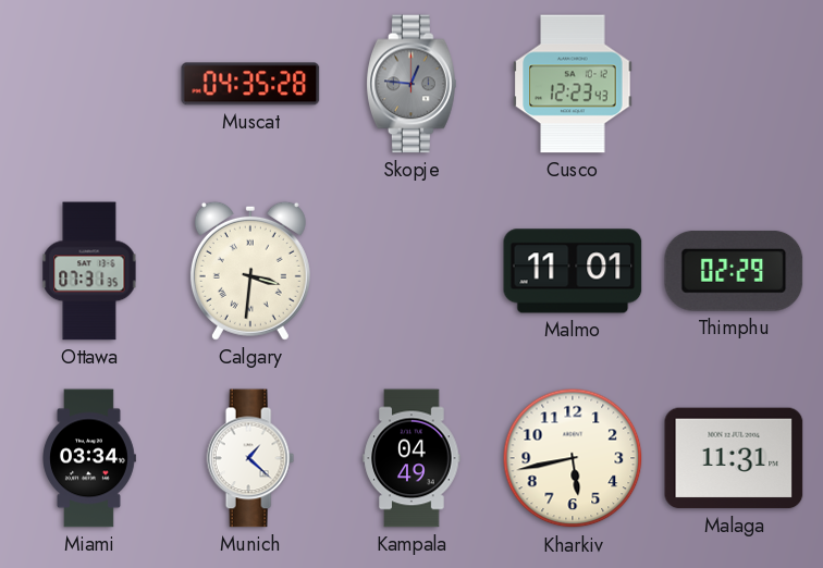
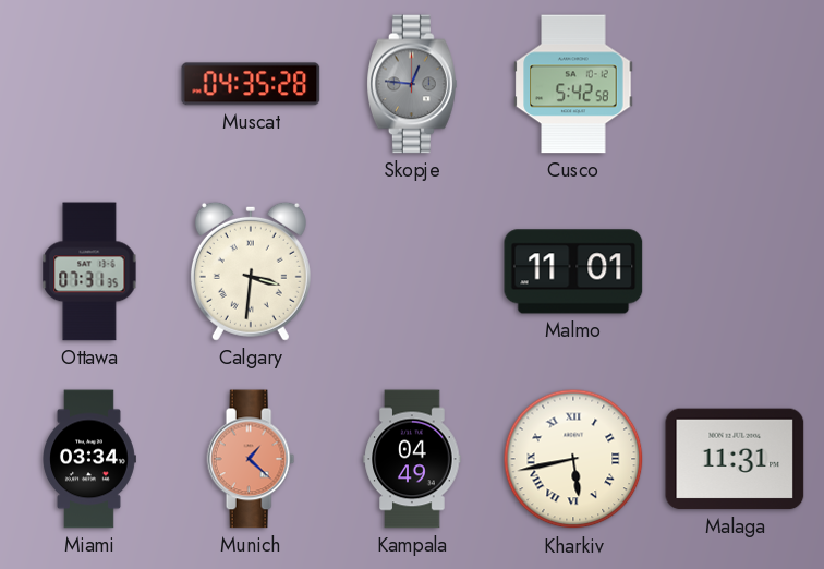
Cusco: 12:23 -> 5:42 (573, 84)
Thimphu: 02:29 -> none (734, 271)
Munich dial: white -> salmon (251, 459)
Kharkiv numerals: Arabic -> Roman (573, 459)
